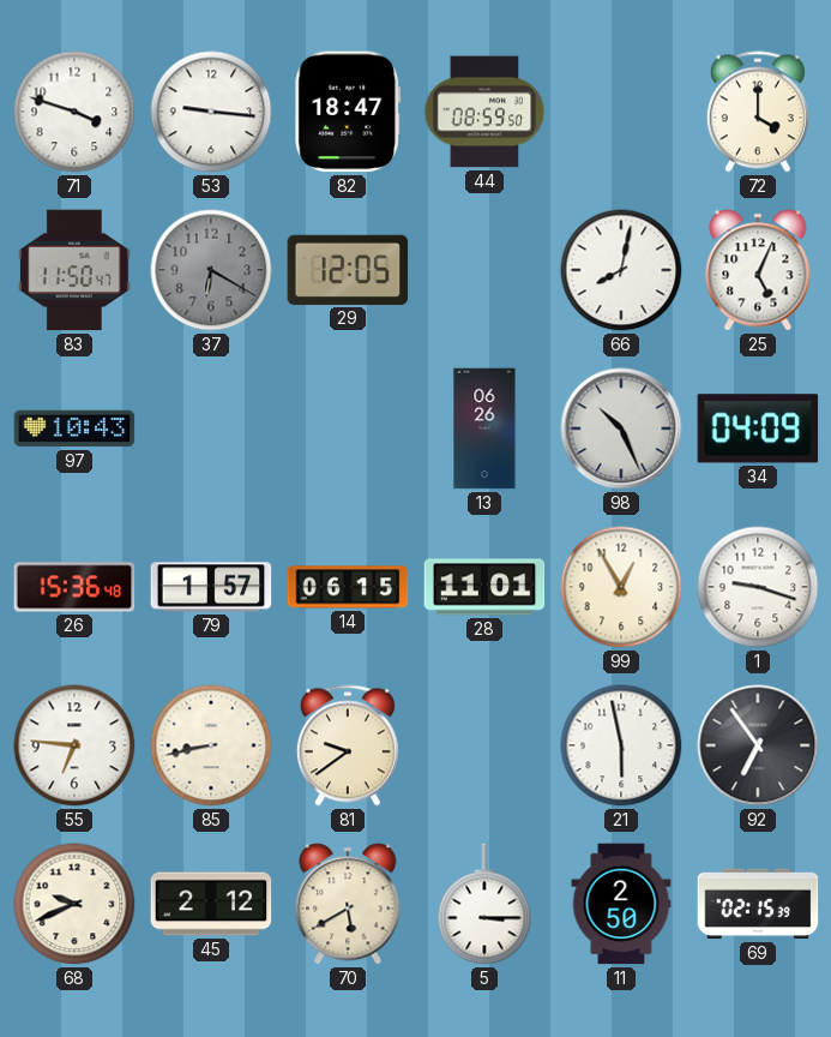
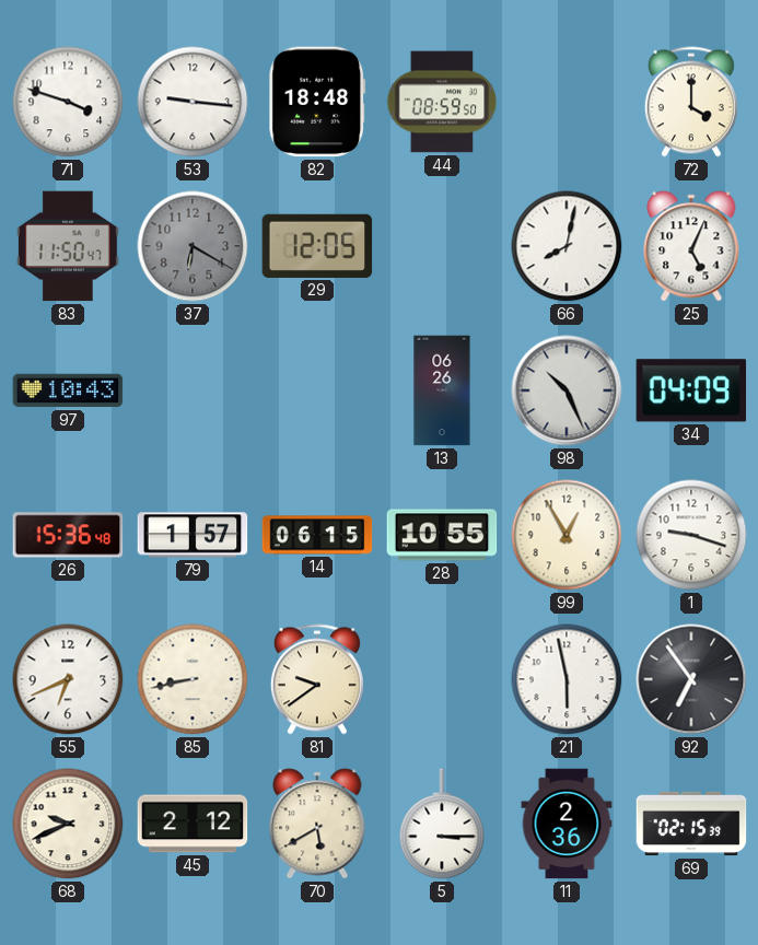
82: 18:47 -> 18:48 (317, 102)
28: 11:01 -> 10:55 (442, 535)
55: 6:46 -> 6:41 (68, 679)
11: 2:50 -> 2:36 (567, 824)
